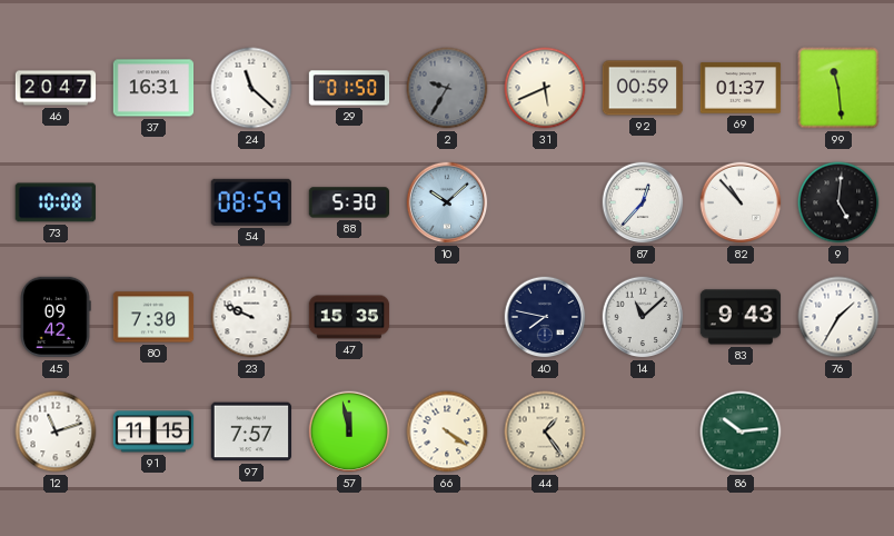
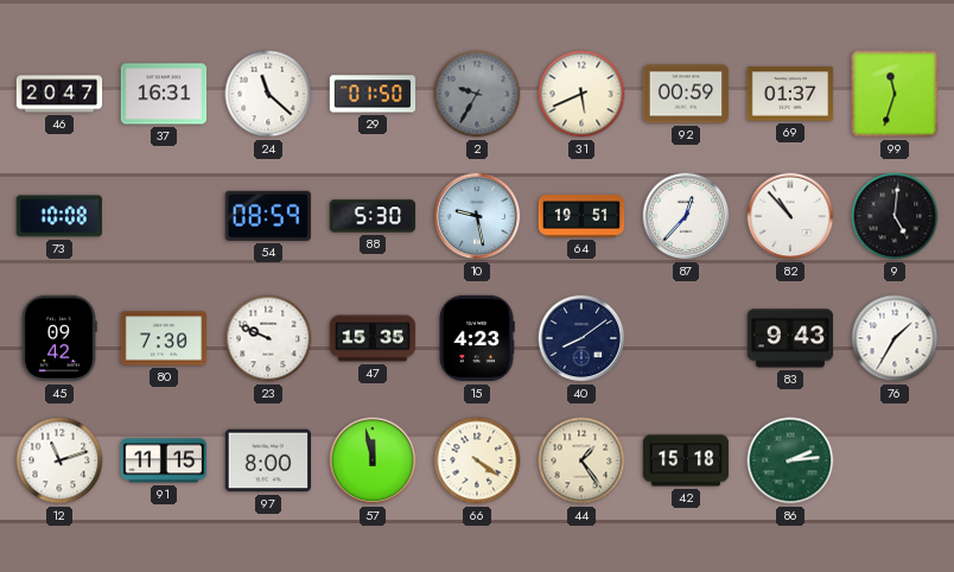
99: 11:29 -> 11:33 (895, 94)
10: 10:08 -> 9:28 (477, 216)
64: none -> 19:51 (581, 216)
15: none -> 4:23 (477, 338)
40: 7:47 -> 8:09 (581, 338)
14: 11:08 -> none (643, 317)
97: 7:57 -> 8:00 (268, 460)
42: none -> 15:18 (686, 460)
86: 10:14 -> 2:14 (790, 460)
